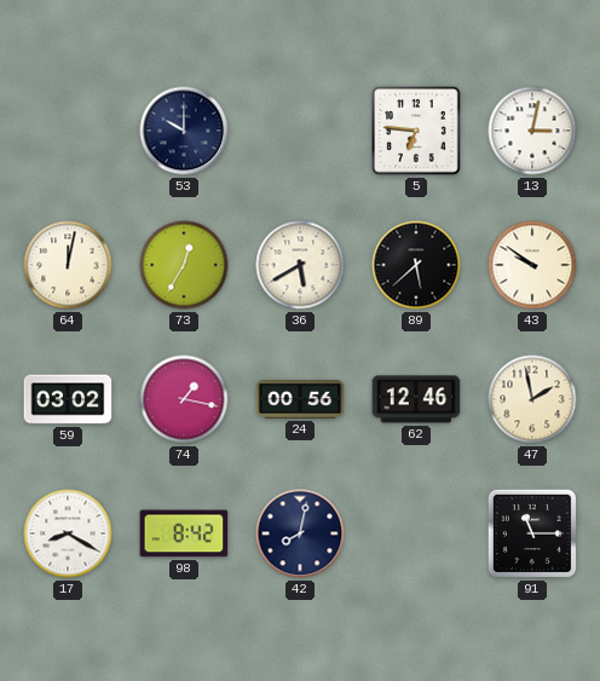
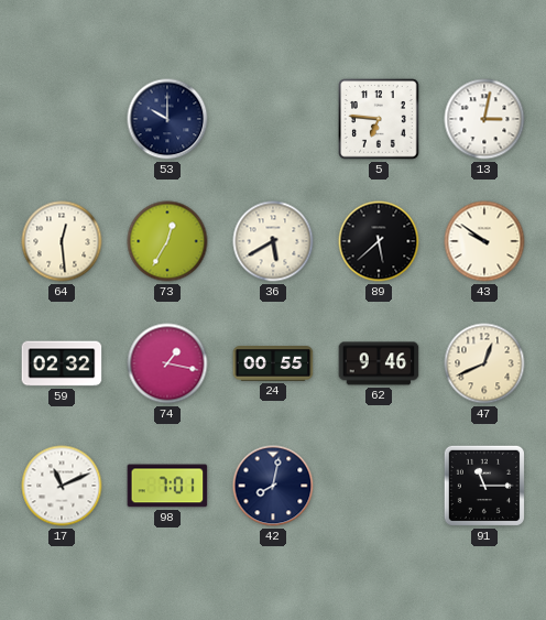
64: 12:02 -> 12:29 (62, 241)
59: 03:02 -> 02:32 (62, 363)
24: 00:56 -> 00:55 (273, 363)
62: 12:46 -> 9:46 (379, 363)
47: 1:58 -> 12:41 (484, 363)
17: 8:20 -> 11:11 (62, 486)
98: 8:42 -> 7:01 (167, 486)
